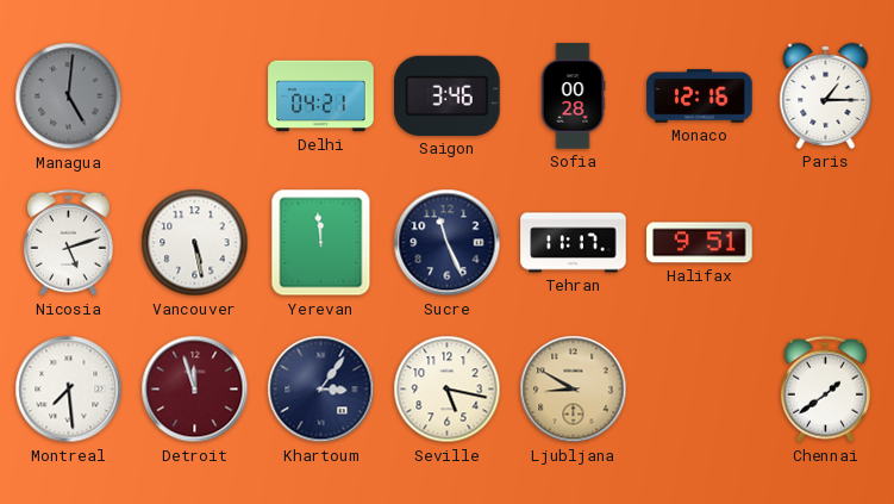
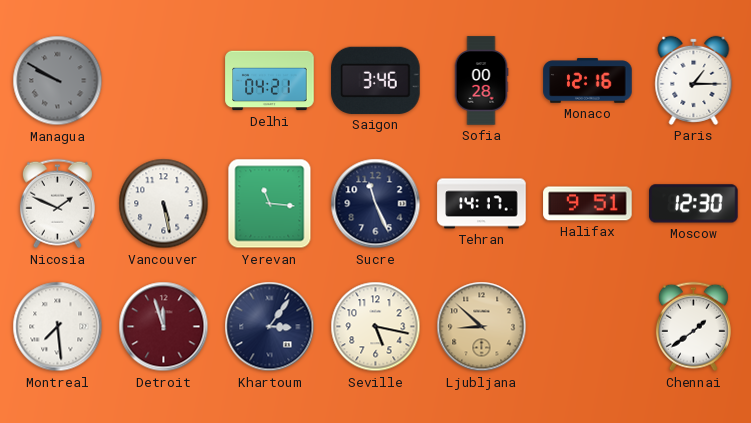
Managua: 5:01 -> 9:50 (58, 81)
Nicosia: 5:12 -> 1:49 (57, 204)
Yerevan: 11:59 -> 11:16 (270, 204)
Tehran: 11:17 -> 14:17 (482, 204)
Moscow: none -> 12:30 (694, 204)
Ljubljana: 8:50 -> 8:52 (482, 327)
